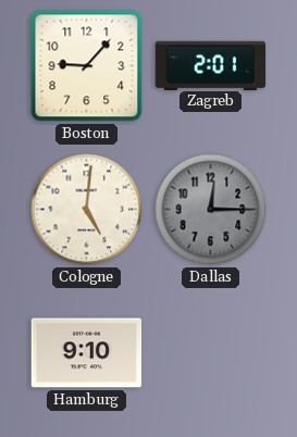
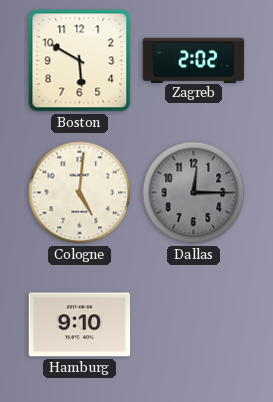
Boston: 9:07 -> 5:50 (80, 61)
Zagreb: 2:01 -> 2:02 (194, 60)
